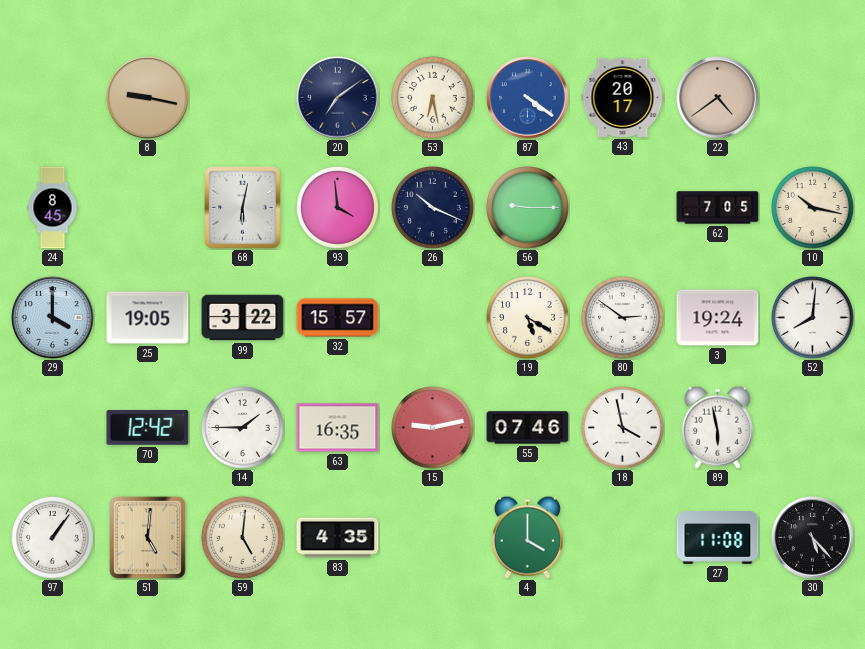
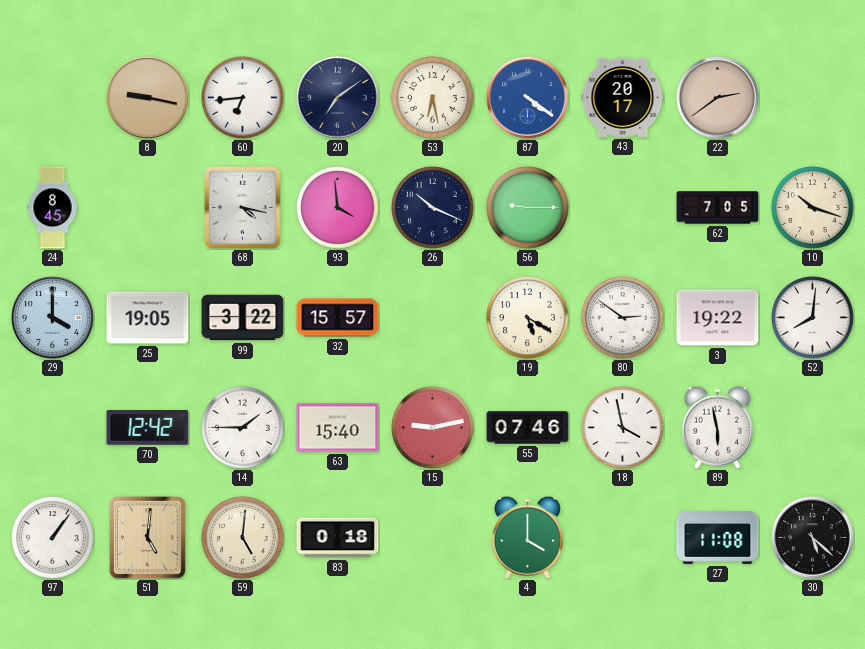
60: none -> 6:44 (243, 98)
22: 4:39 -> 2:39 (718, 98)
68: 6:02 -> 4:17 (243, 208)
10: 10:17 -> 10:18 (813, 208)
3: 19:24 -> 19:22 (718, 318)
63: 16:35 -> 15:40 (338, 428)
83: 4:35 -> 0:18 (338, 538)
30: 5:23 -> 5:22 (813, 538)
